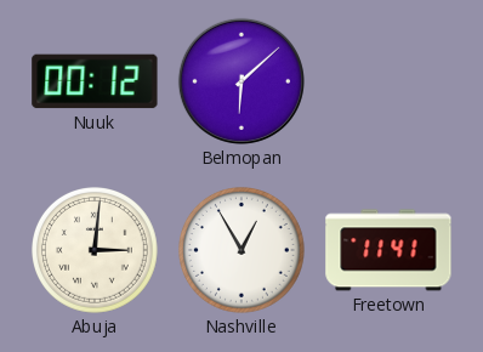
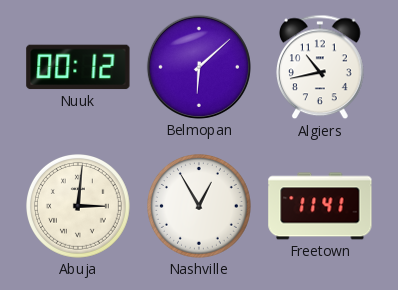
Algiers: none -> 10:43 (321, 67)
